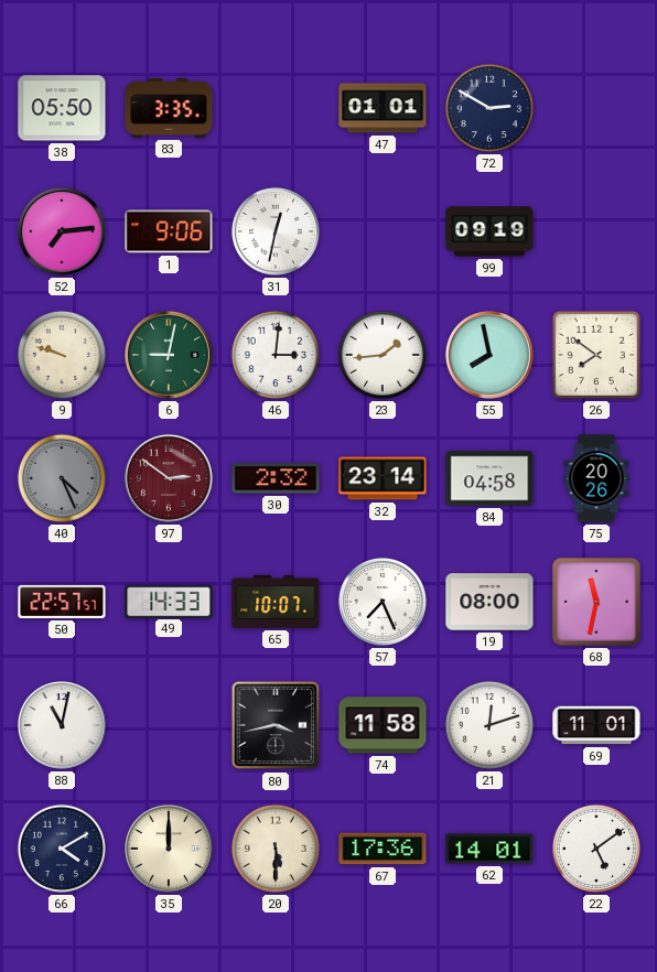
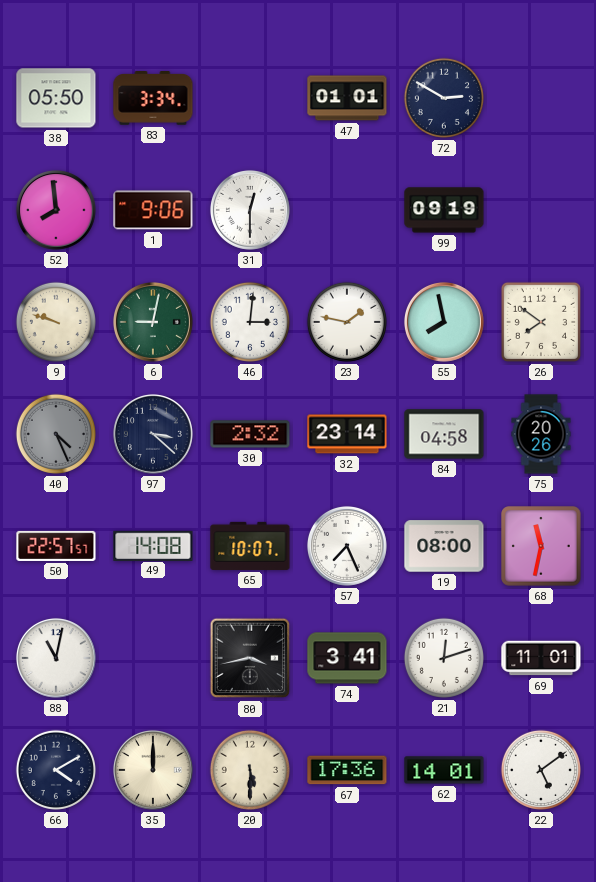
83: 3:35 -> 3:34 (153, 99)
52: 7:14 -> 7:59 (56, 210)
31: 12:32 -> 12:30 (250, 210)
23: 1:44 -> 1:47 (347, 322)
97: 2:51 -> 3:22 (153, 434)
97 dial: burgundy -> navy (153, 434)
49: 14:33 -> 14:08 (153, 545)
74: 11:58 -> 3:41 (347, 658)
